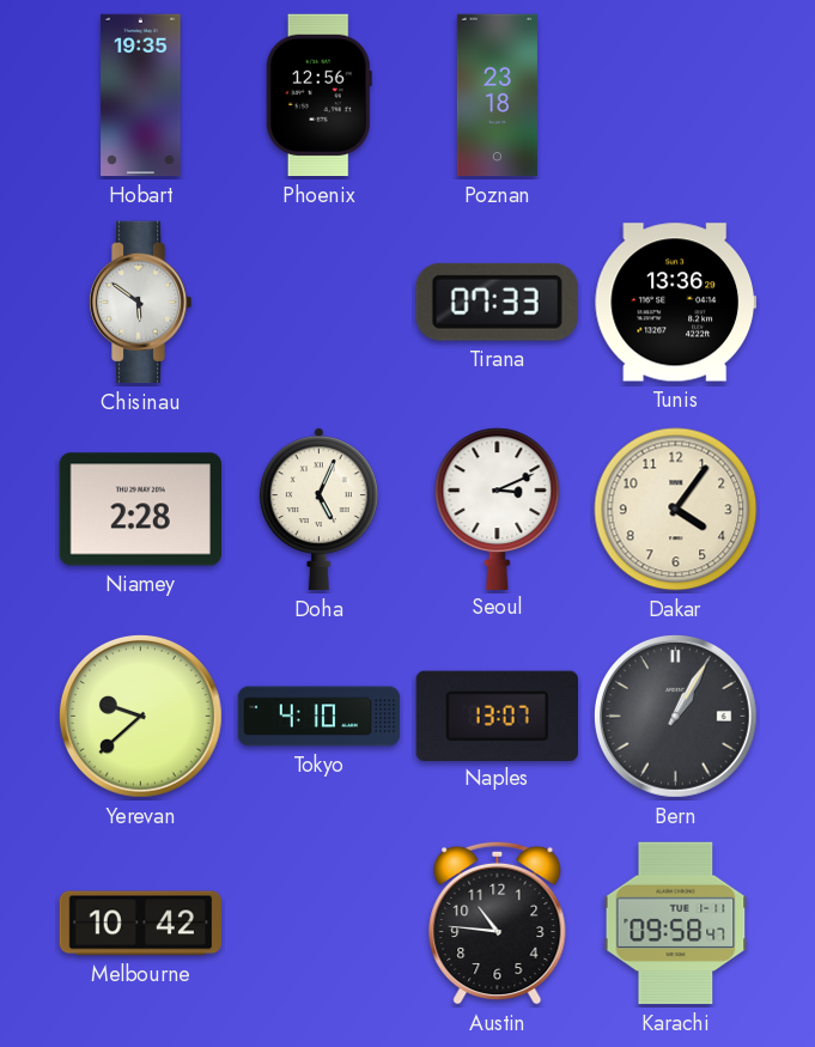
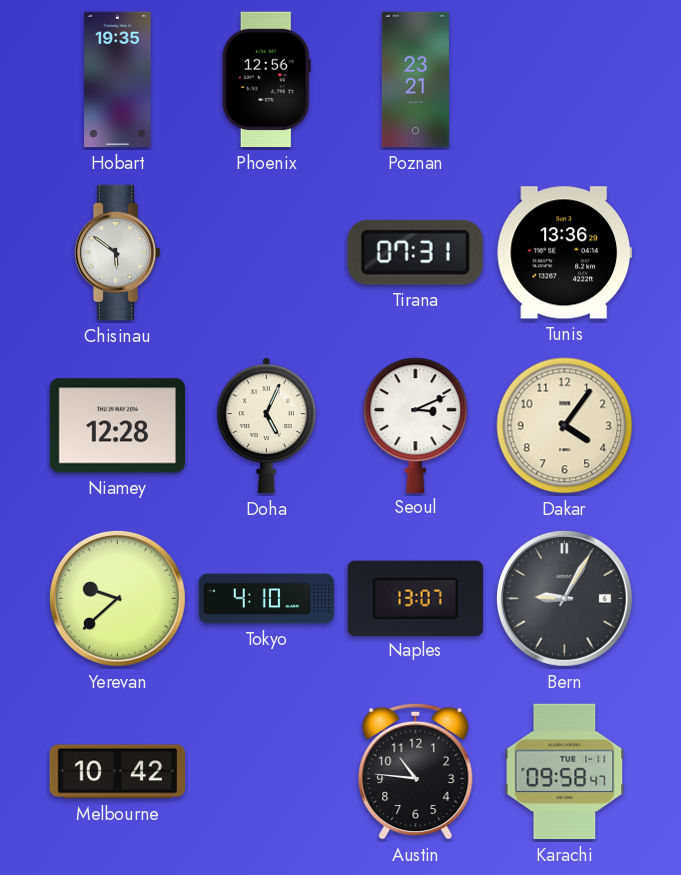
Poznan: 23:18 -> 23:21 (415, 80)
Tirana: 07:33 -> 07:31 (415, 252)
Niamey: 2:28 -> 12:28 (117, 426)
Bern: 1:05 -> 9:05 (564, 598)
